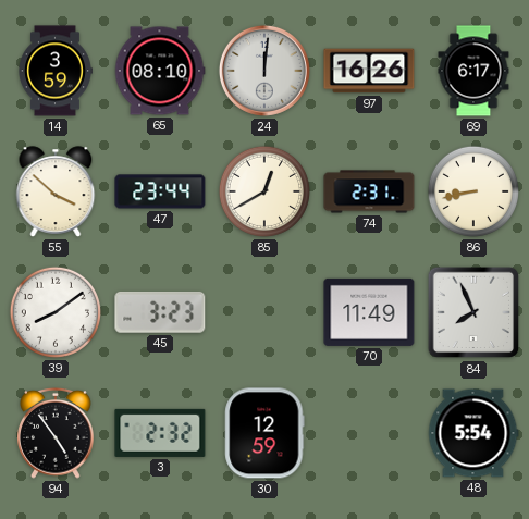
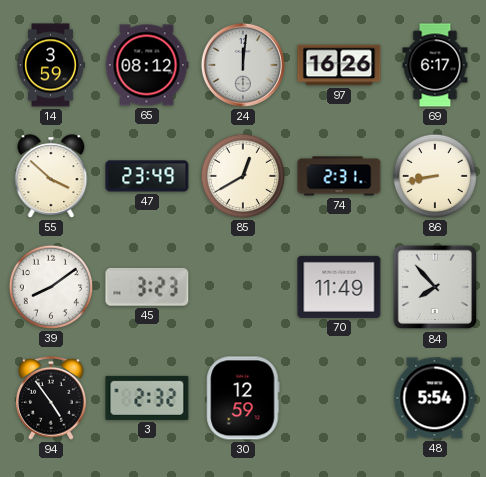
65: 08:10 -> 08:12 (147, 65)
47: 23:44 -> 23:49 (147, 176)
84: 7:56 -> 7:53 (435, 287)
